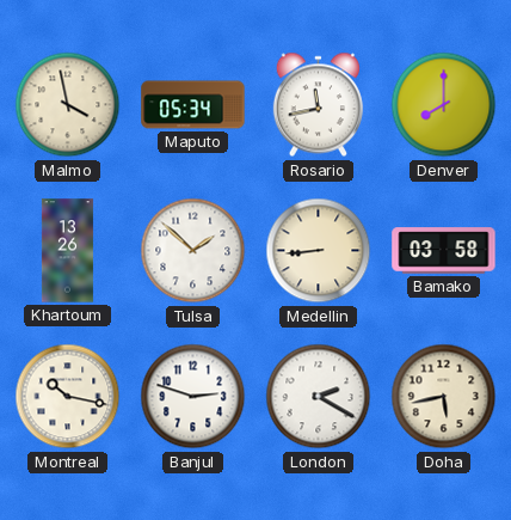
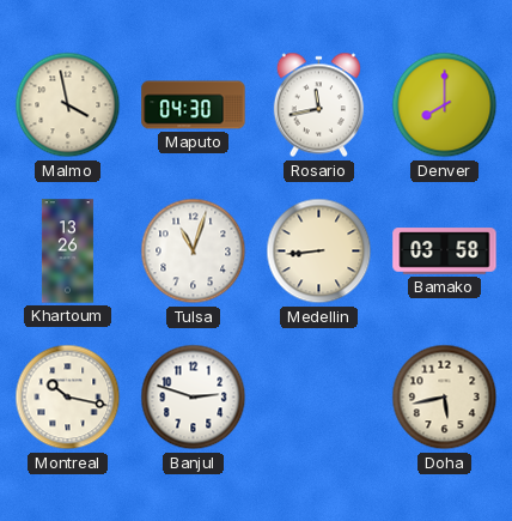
Maputo: 05:34 -> 04:30 (194, 105)
Tulsa: 1:52 -> 11:03 (194, 252)
London: 2:20 -> none (319, 397)
